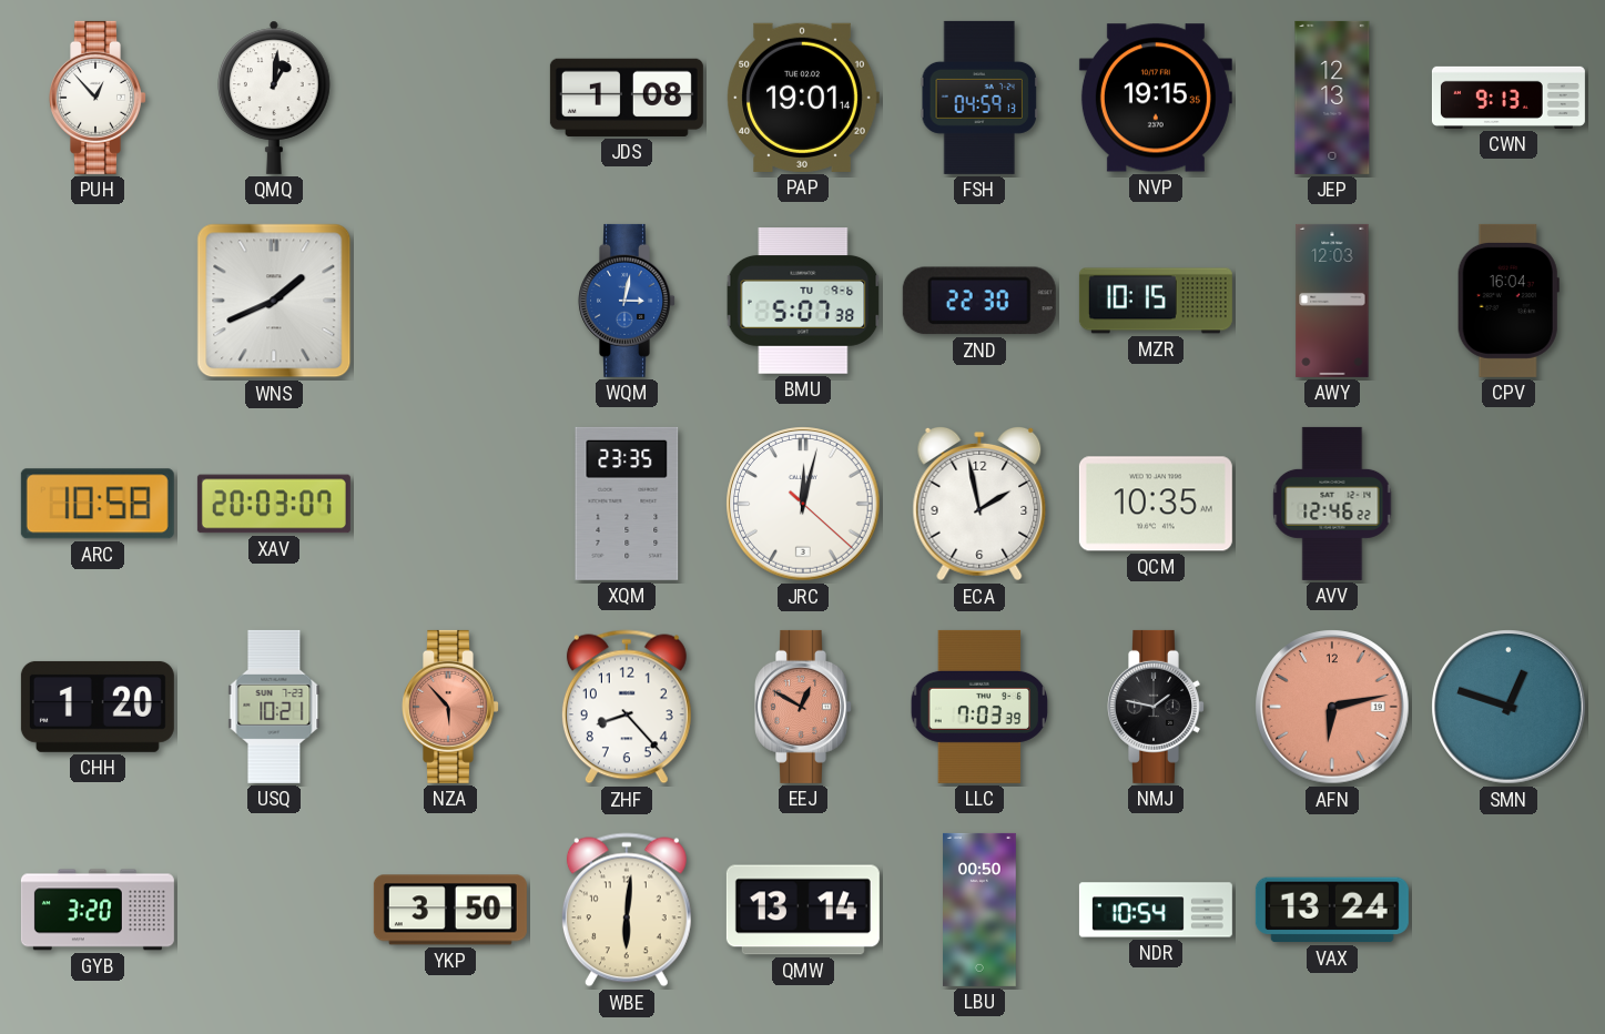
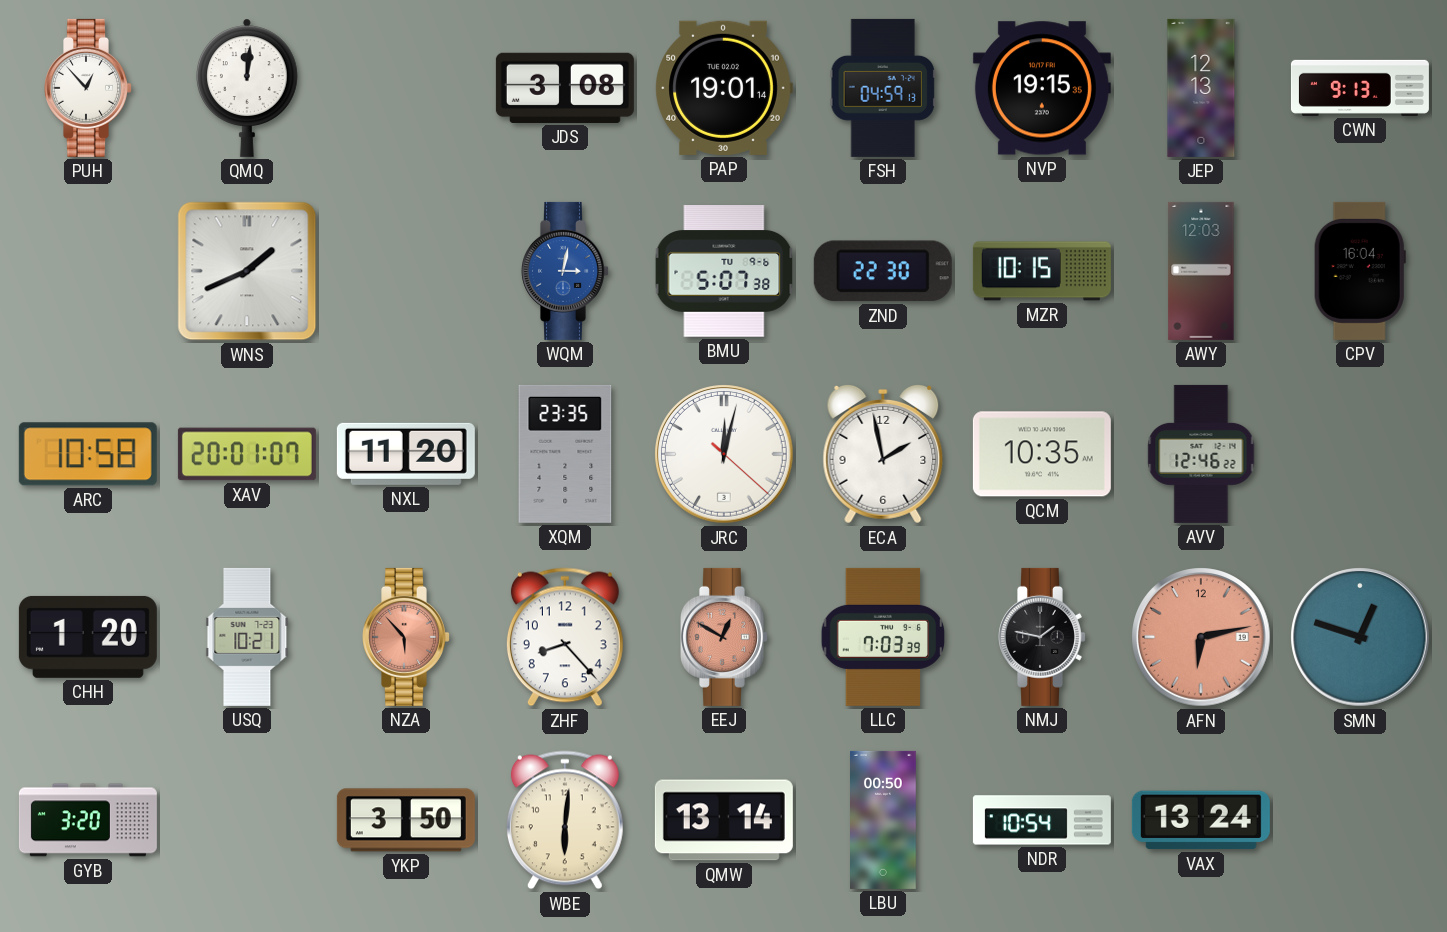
QMQ: 1:01 -> 12:01 (247, 88)
JDS: 1:08 -> 3:08 (565, 88)
XAV: 20:03 -> 20:01 (247, 454)
NXL: none -> 11:20 (406, 454)
